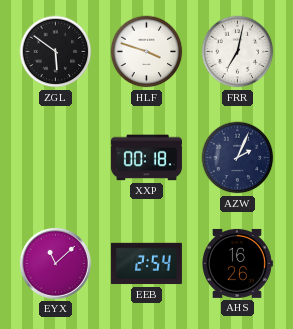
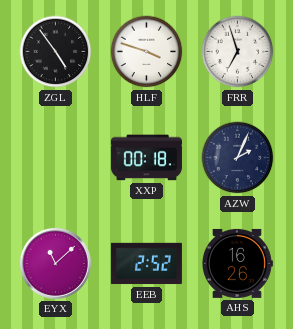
ZGL: 5:51 -> 4:54 (56, 52)
FRR: 7:02 -> 6:57 (238, 52)
EEB: 2:54 -> 2:52 (146, 264)
